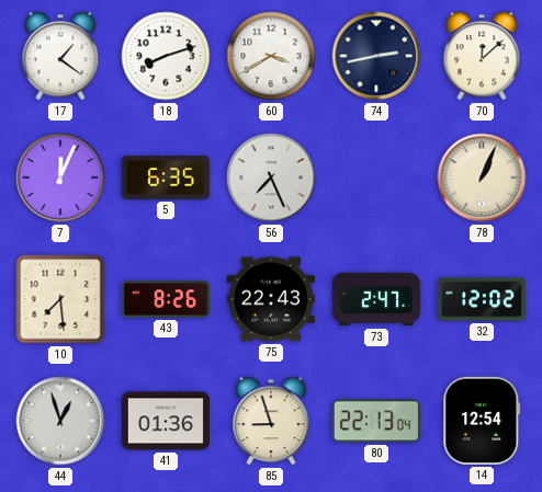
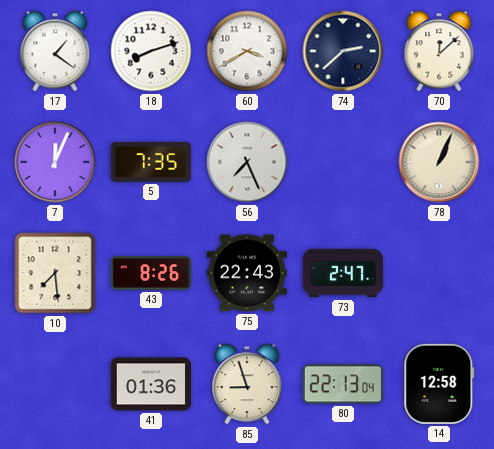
74: 2:43 -> 2:38 (343, 51)
5: 6:35 -> 7:35 (151, 162)
32: 12:02 -> none (482, 299)
44: 12:57 -> none (60, 421)
14: 12:54 -> 12:58 (439, 384)
